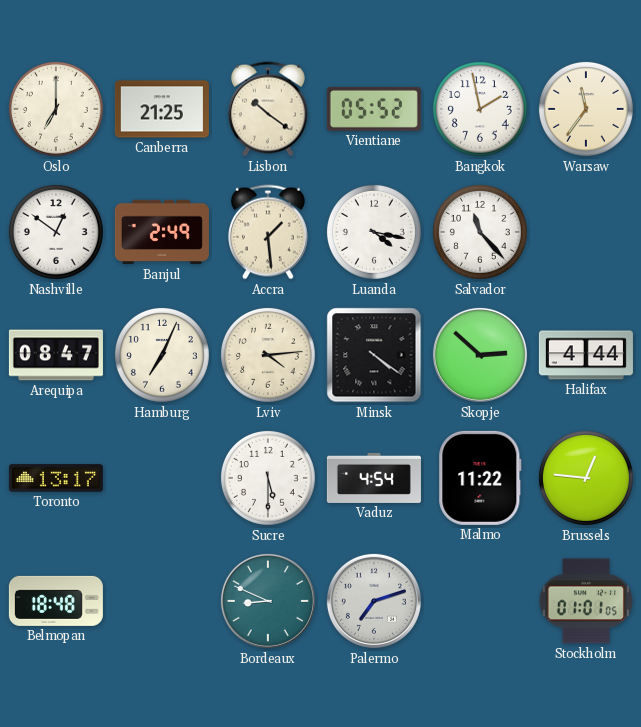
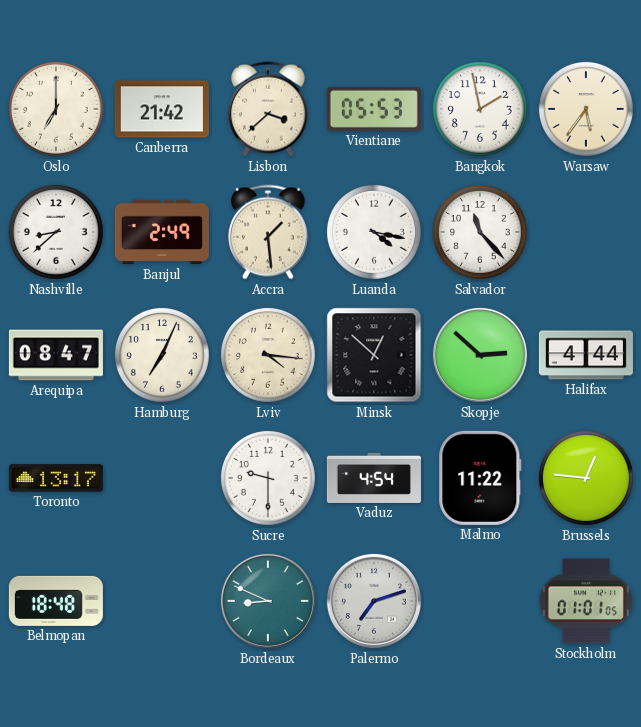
Canberra: 21:25 -> 21:42 (162, 109)
Lisbon: 10:21 -> 3:38 (268, 109)
Vientiane: 05:52 -> 05:53 (374, 109)
Warsaw: 11:36 -> 5:36 (586, 109)
Nashville: 12:51 -> 8:38 (56, 232)
Lviv: 4:14 -> 4:16 (268, 355)
Minsk: 4:21 -> 12:52 (374, 355)
Sucre: 5:30 -> 9:30 (268, 478)
